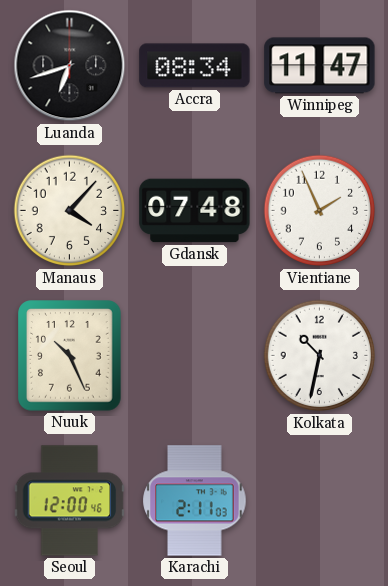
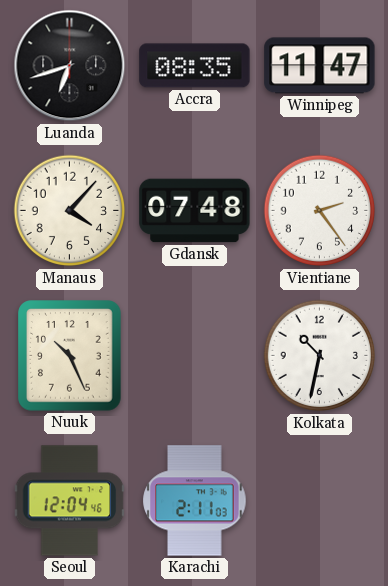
Accra: 08:34 -> 08:35 (195, 66)
Vientiane: 1:56 -> 2:24 (320, 211)
Seoul: 12:00 -> 12:04 (70, 501)
